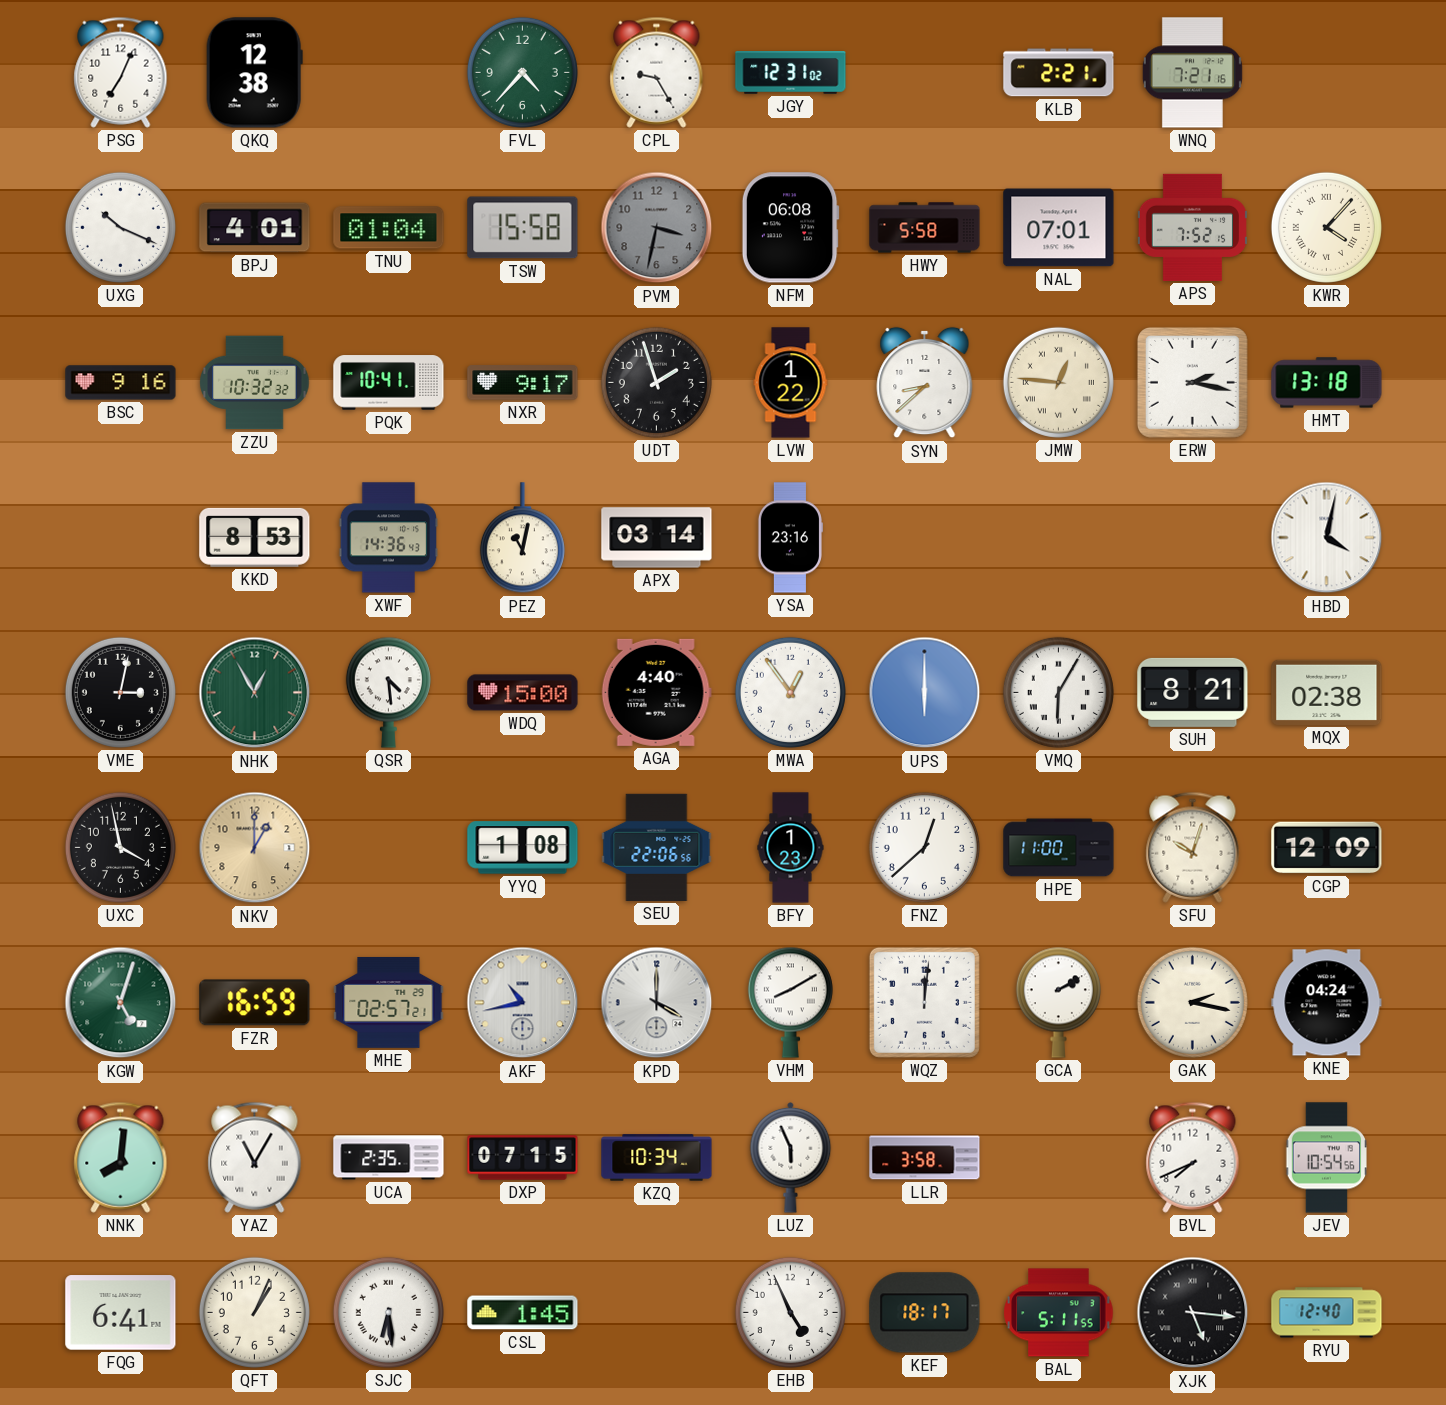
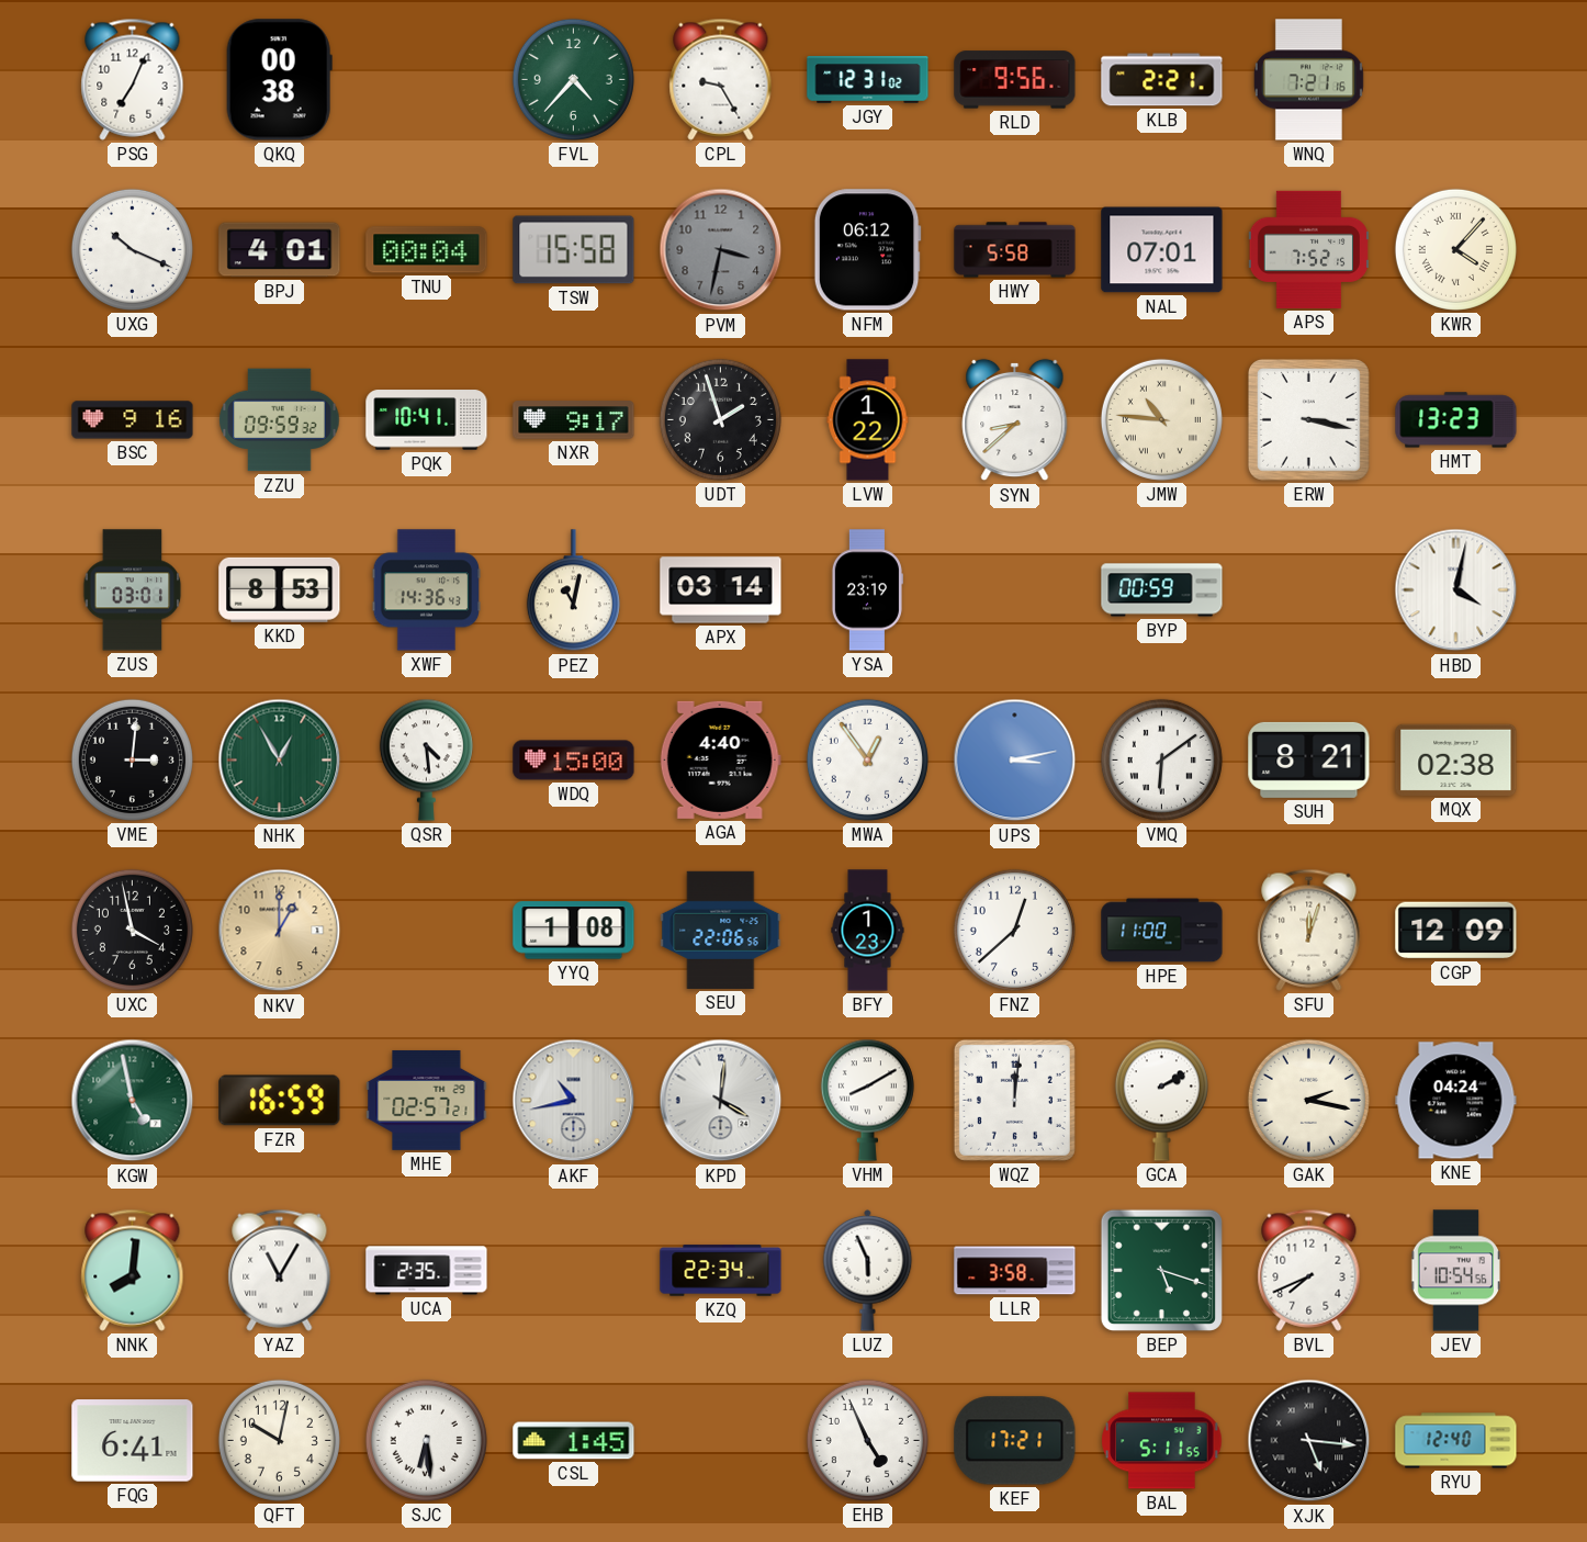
QKQ: 12:38 -> 00:38 (279, 80)
RLD: none -> 9:56 (1015, 80)
TNU: 01:04 -> 00:04 (427, 250)
NFM: 06:08 -> 06:12 (867, 250)
ZZU: 10:32 -> 09:59 (280, 420)
JMW: 12:46 -> 10:46 (1161, 419)
ERW: 2:17 -> 3:17 (1308, 419)
HMT: 13:18 -> 13:23 (1456, 420)
ZUS: none -> 03:01 (133, 590)
YSA: 23:16 -> 23:19 (866, 590)
BYP: none -> 00:59 (1162, 590)
VME: 3:02 -> 3:01 (132, 759)
UPS: 6:00 -> 3:13 (1015, 761)
VMQ: 6:05 -> 6:09 (1161, 759)
SFU: 10:03 -> 12:03 (1309, 930)
KGW: 5:03 -> 4:58 (133, 1101)
KPD: 4:00 -> 4:01 (721, 1101)
DXP: 07:15 -> none (523, 1158)
KZQ: 10:34 -> 22:34 (721, 1271)
BEP: none -> 5:18 (1161, 1270)
QFT: 1:04 -> 10:02 (279, 1440)
KEF: 18:17 -> 17:21 (1015, 1441)
